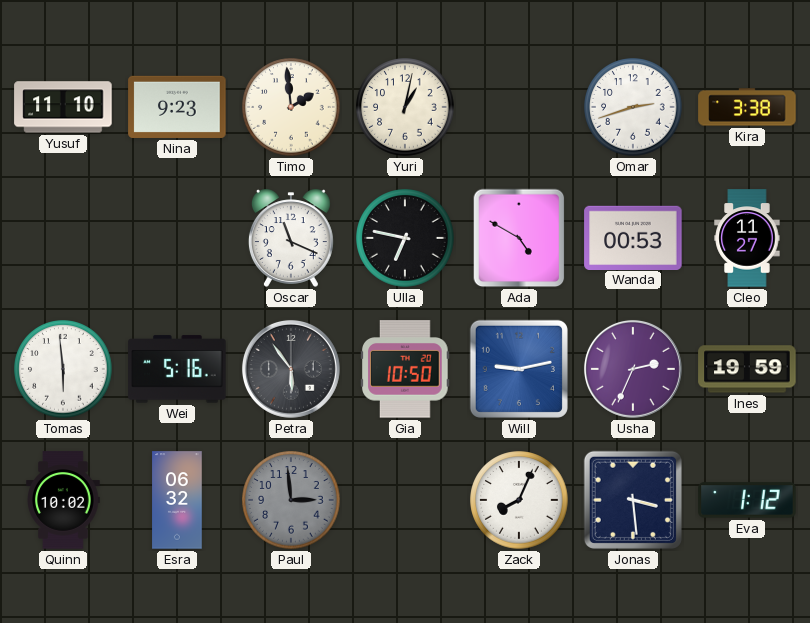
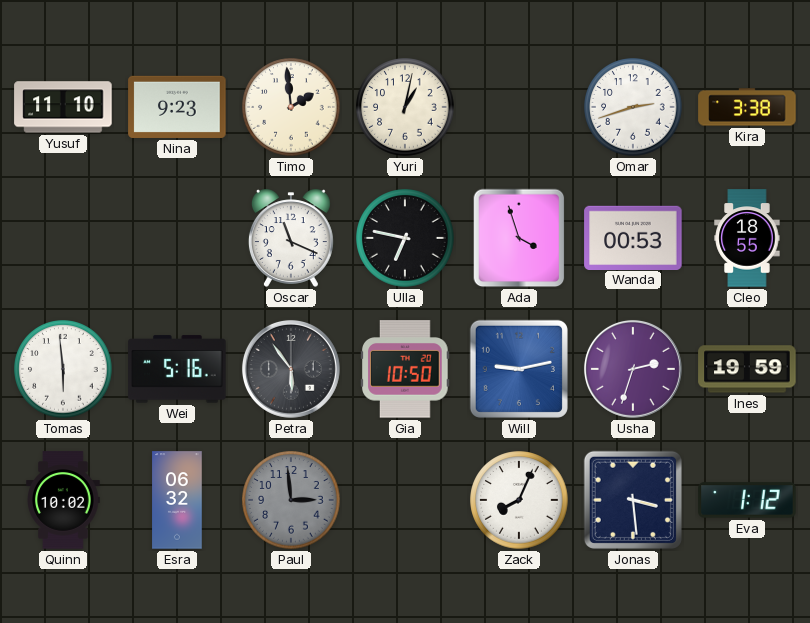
Ada: 4:50 -> 3:57 (519, 238)
Cleo: 11:27 -> 18:55 (747, 238)
Usha: 2:34 -> 2:33 (633, 369)
